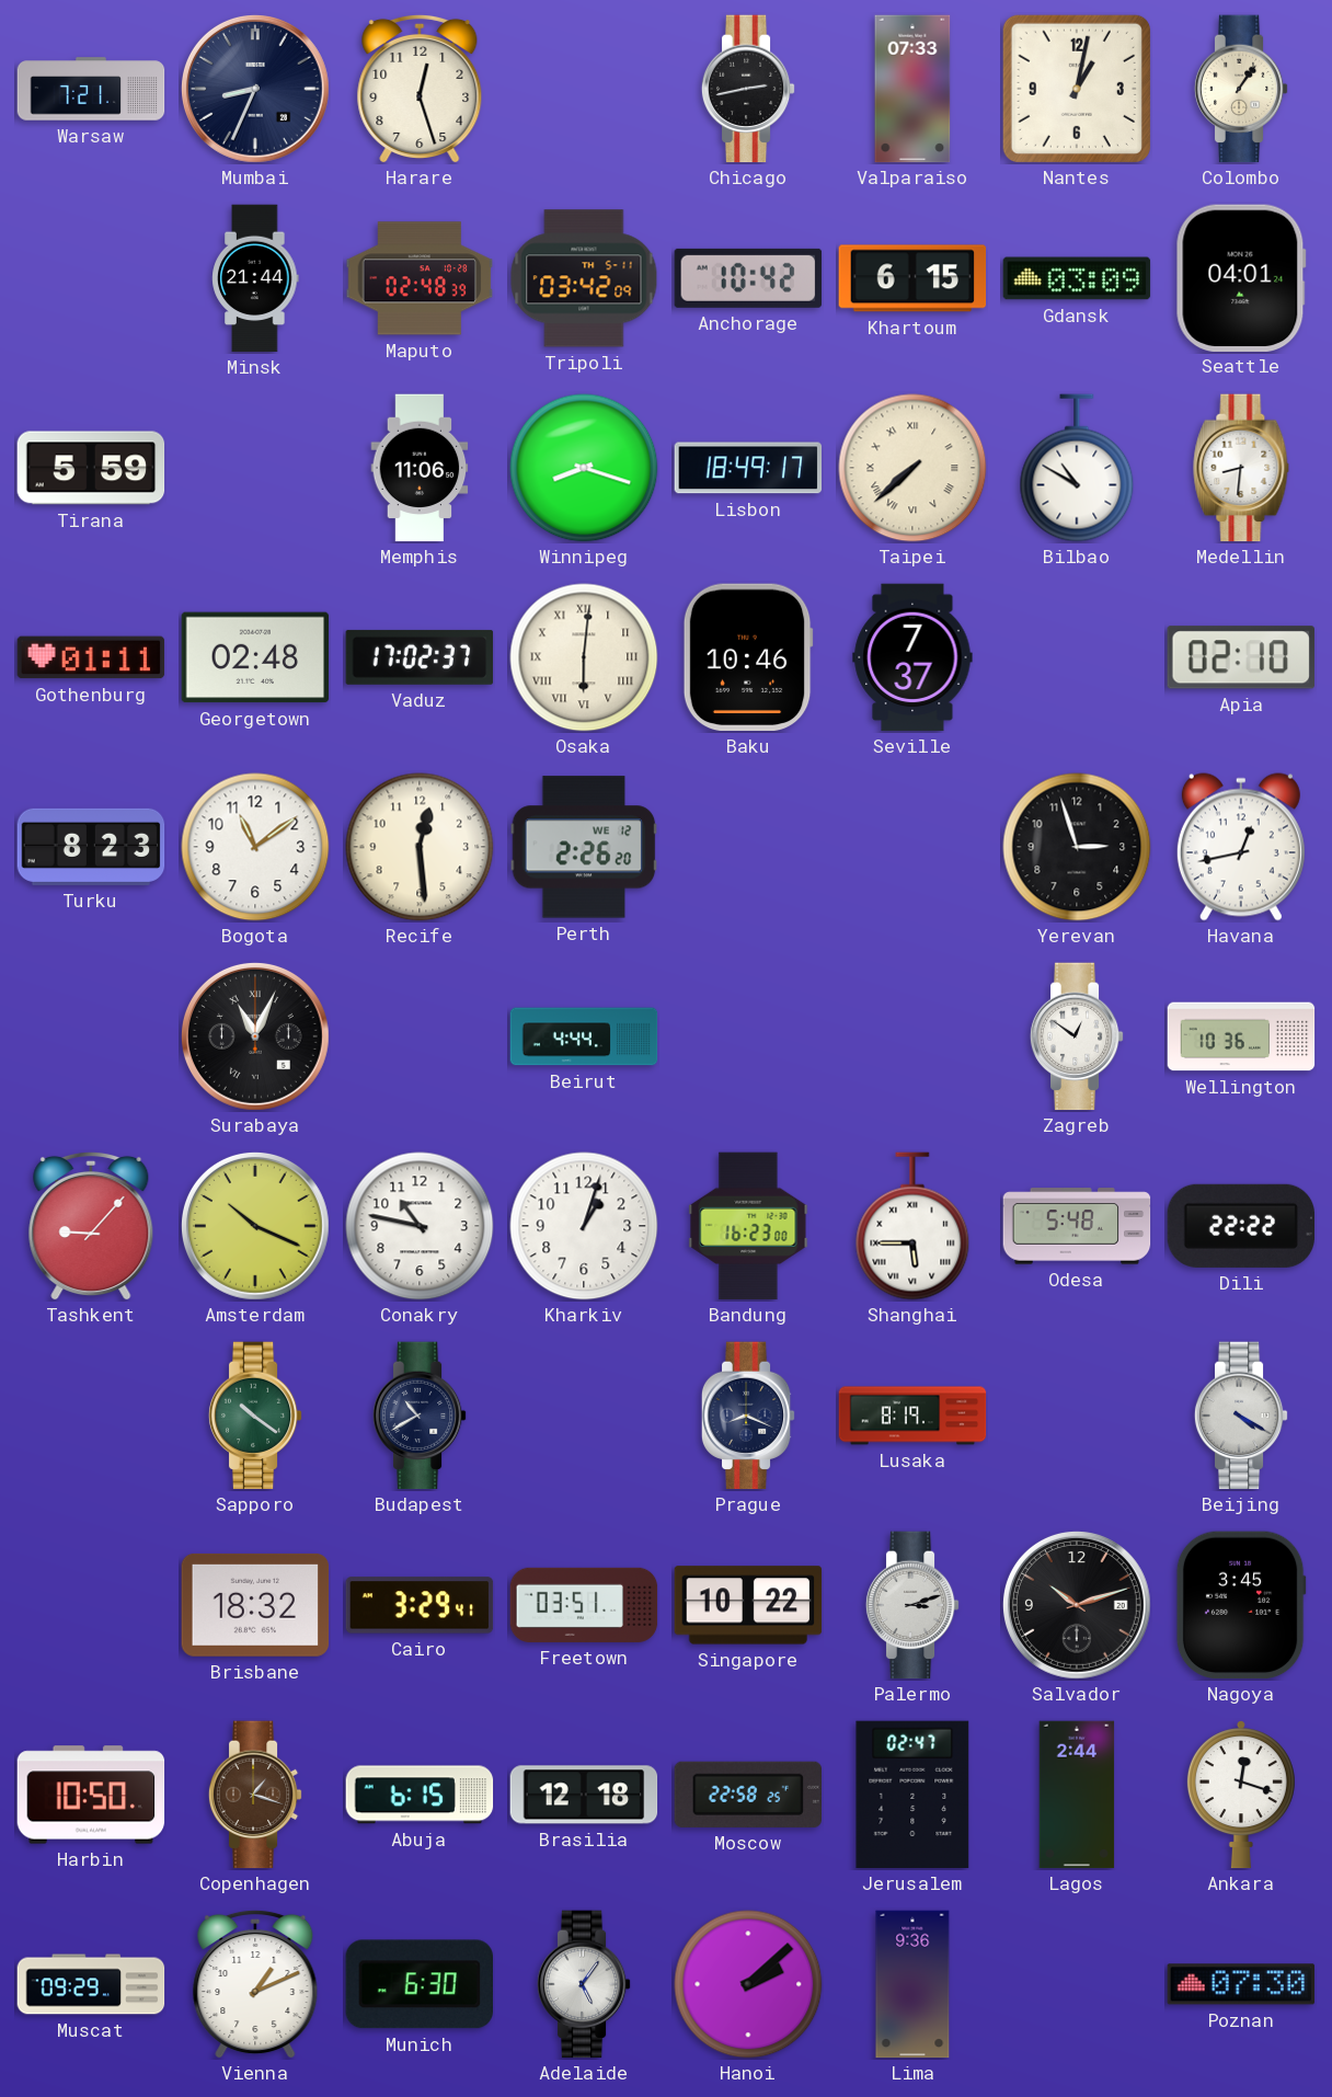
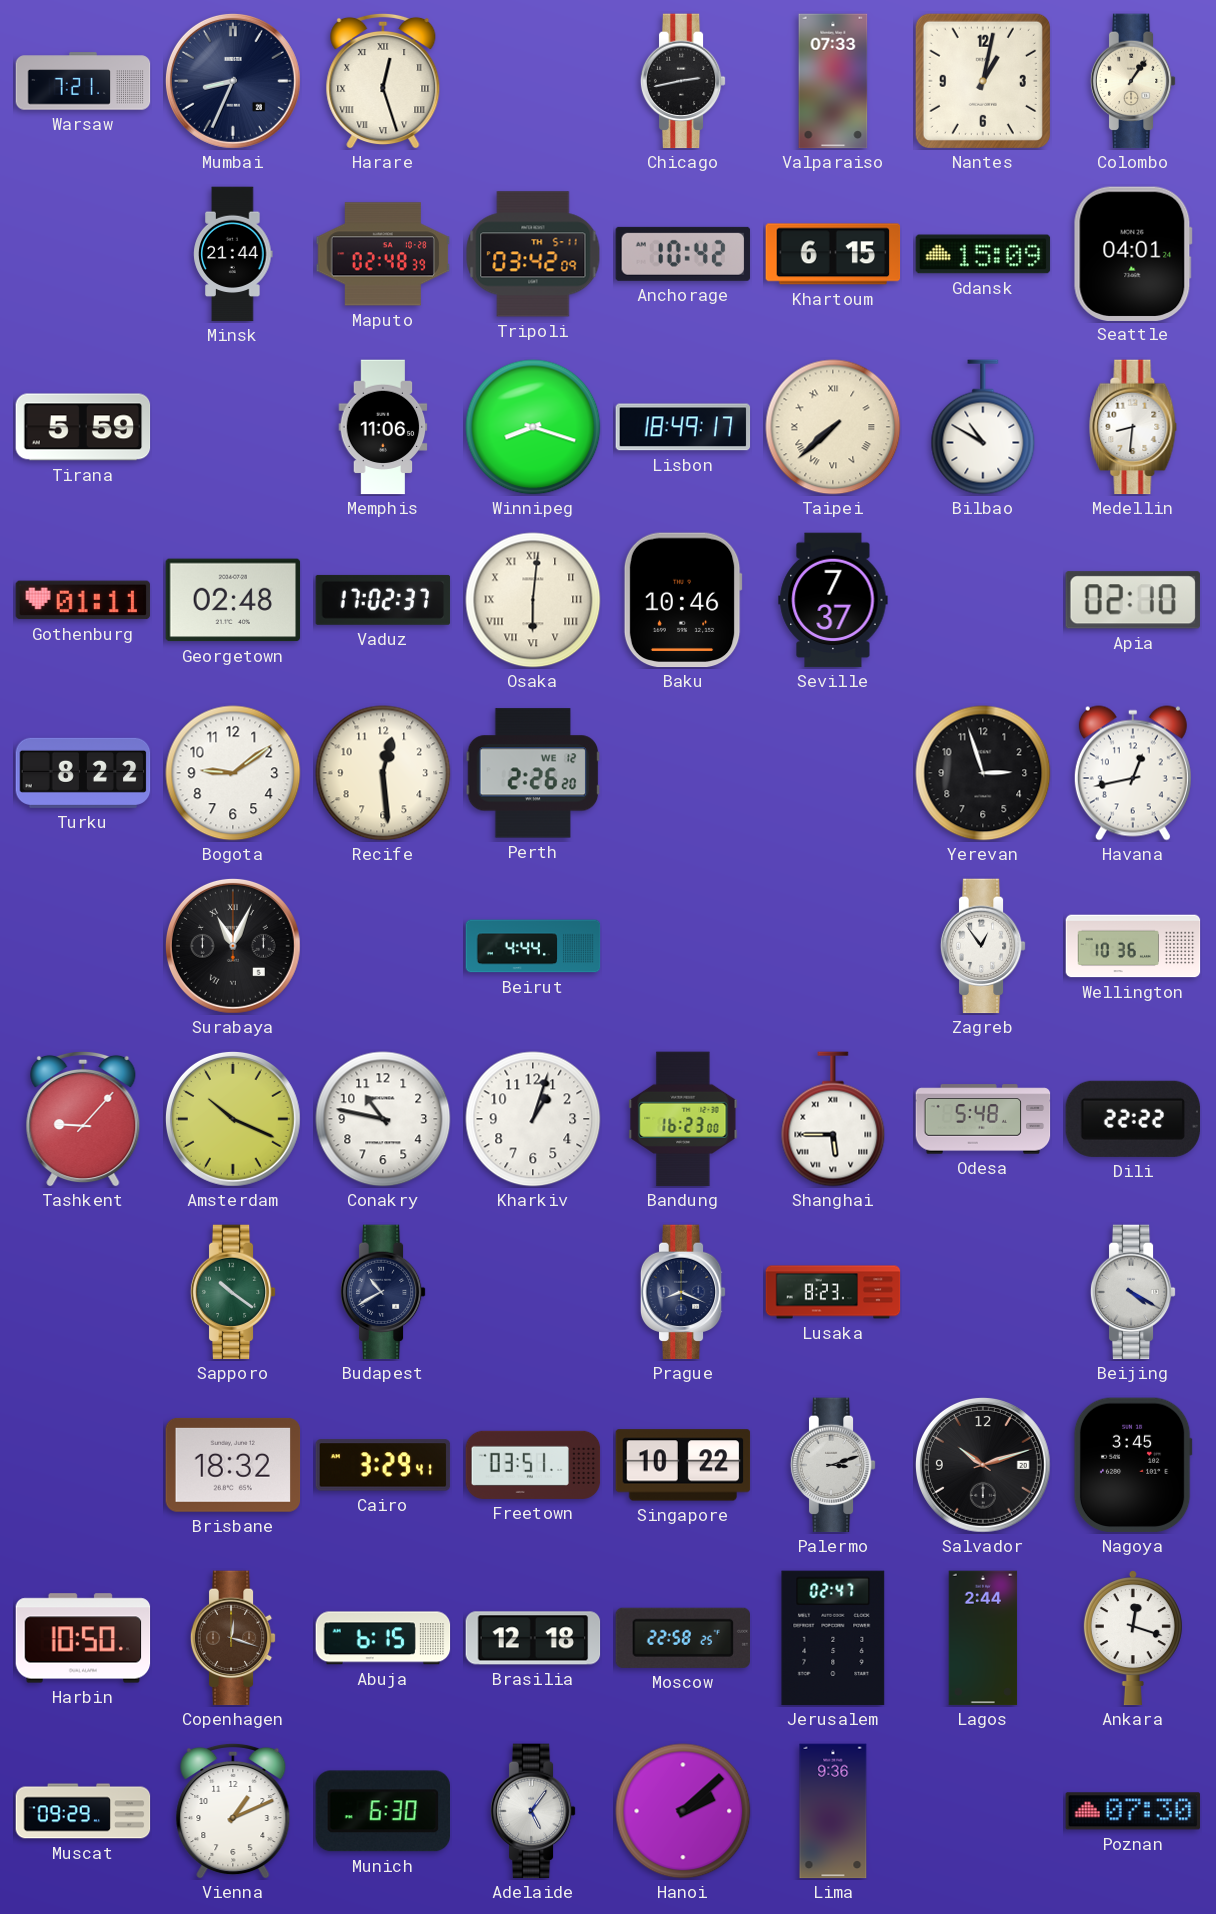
Harare numerals: Arabic -> Roman (383, 81)
Gdansk: 03:09 -> 15:09 (983, 254)
Turku: 8:23 -> 8:22 (83, 773)
Bogota: 11:09 -> 9:09 (233, 773)
Zagreb: 12:51 -> 12:54 (983, 946)
Lusaka: 8:19 -> 8:23 (833, 1292)
Copenhagen: 1:18 -> 12:18 (233, 1638)
